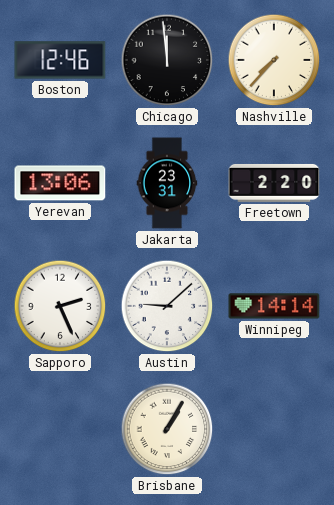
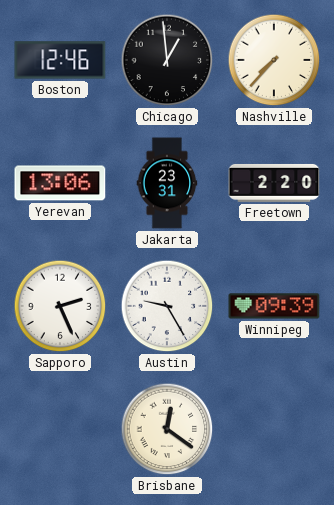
Chicago: 11:59 -> 12:59 (167, 60)
Austin: 9:08 -> 9:25 (167, 306)
Winnipeg: 14:14 -> 09:39 (274, 306)
Brisbane: 1:05 -> 12:21 (167, 429)
